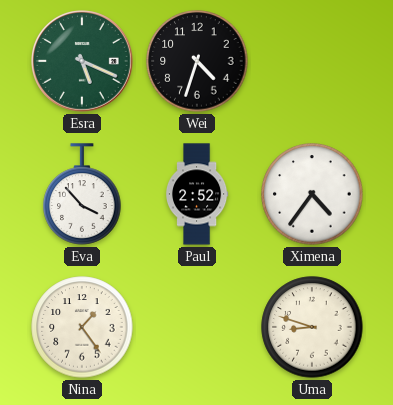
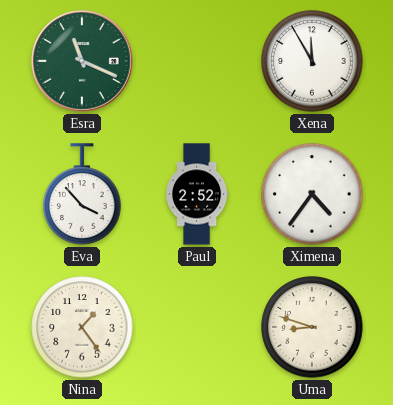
Esra: 5:19 -> 11:19 (83, 62)
Wei: 4:33 -> none (197, 61)
Xena: none -> 11:55 (312, 61)
